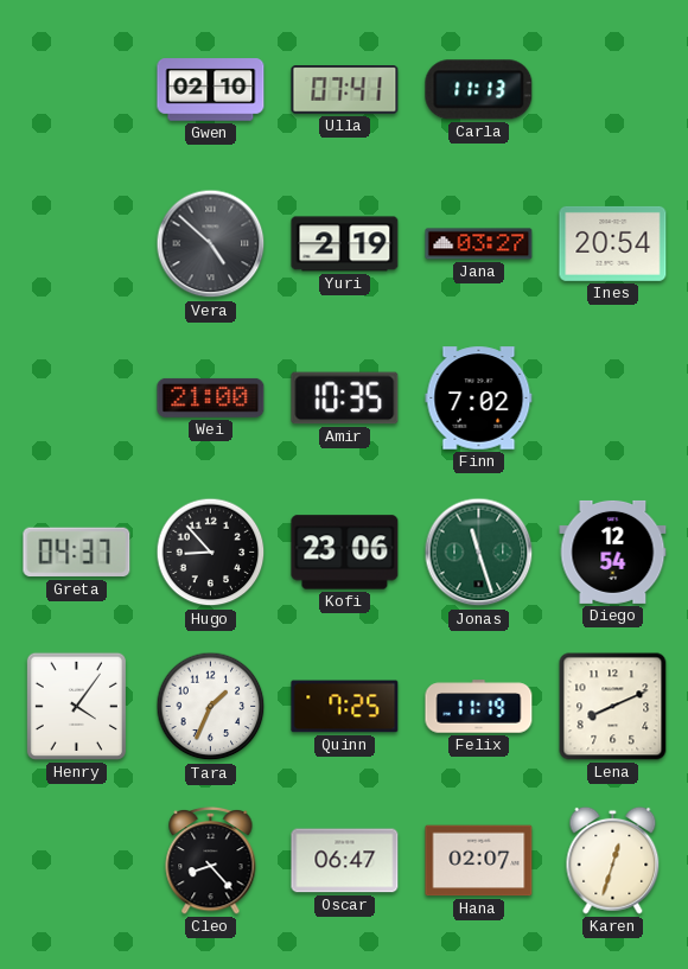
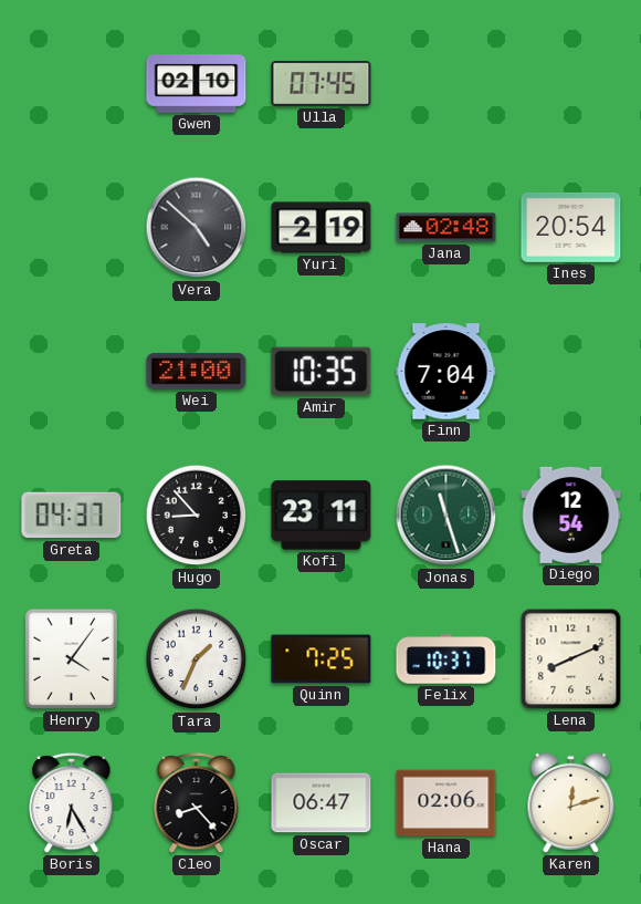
Ulla: 07:41 -> 07:45 (322, 84)
Carla: 11:13 -> none (479, 90)
Jana: 03:27 -> 02:48 (446, 228)
Finn: 7:02 -> 7:04 (446, 372)
Kofi: 23:06 -> 23:11 (322, 516)
Felix: 11:19 -> 10:37 (446, 659)
Boris: none -> 6:25 (72, 802)
Hana: 02:07 -> 02:06 (446, 803)
Karen: 12:33 -> 12:12 (571, 802)
